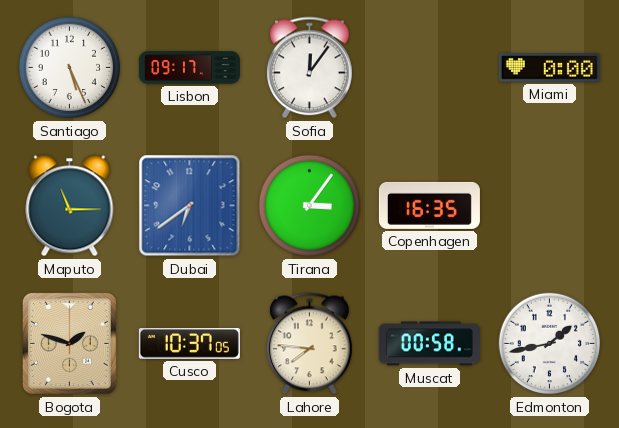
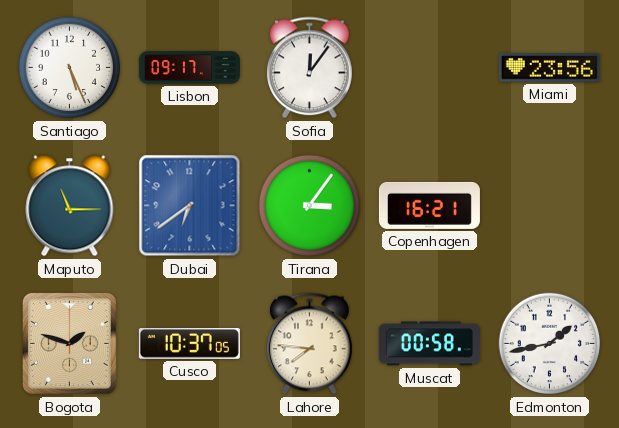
Miami: 0:00 -> 23:56 (549, 68)
Copenhagen: 16:35 -> 16:21 (429, 205)
